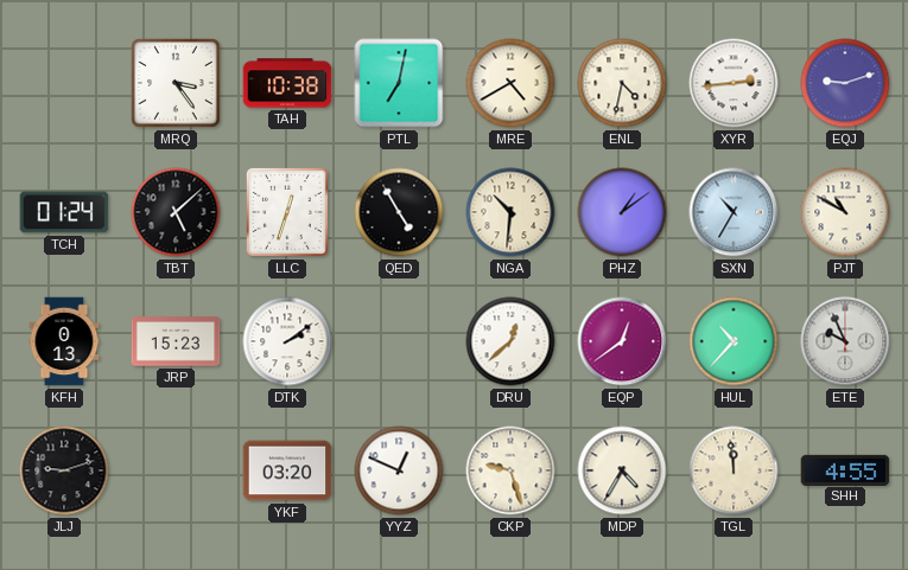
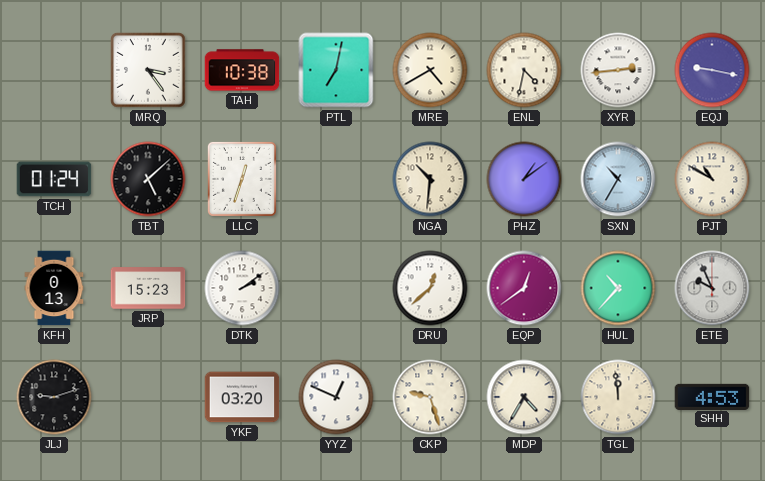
EQJ: 9:12 -> 9:17 (712, 70)
QED: 4:55 -> none (399, 212)
SHH: 4:55 -> 4:53 (712, 396)
